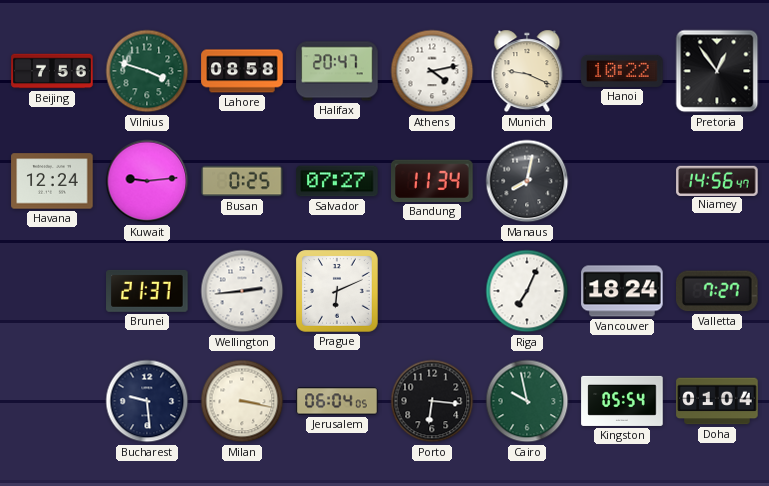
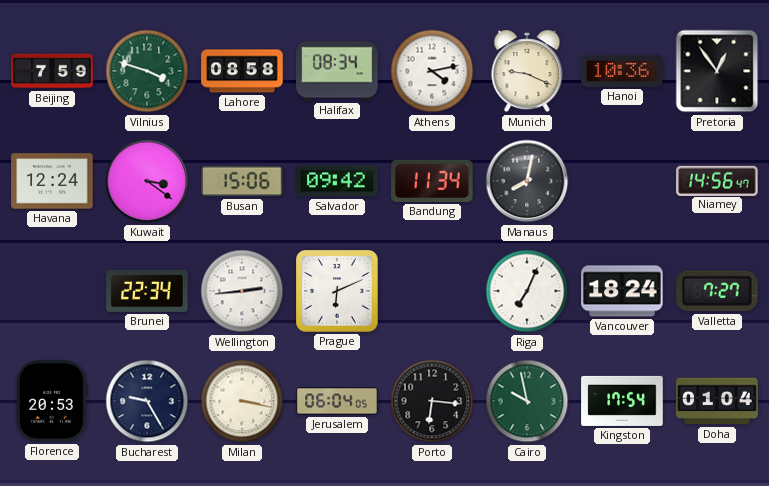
Beijing: 7:56 -> 7:59 (52, 71)
Halifax: 20:47 -> 08:34 (337, 71)
Hanoi: 10:22 -> 10:36 (622, 71)
Kuwait: 9:14 -> 3:21 (147, 181)
Busan: 0:25 -> 15:06 (242, 181)
Salvador: 07:27 -> 09:42 (337, 181)
Brunei: 21:37 -> 22:34 (147, 291)
Florence: none -> 20:53 (52, 401)
Bucharest: 9:29 -> 9:25 (147, 401)
Kingston: 05:54 -> 17:54 (622, 401)
